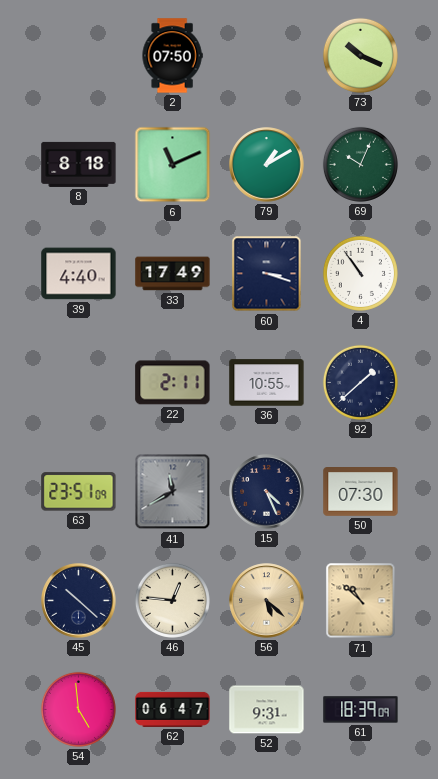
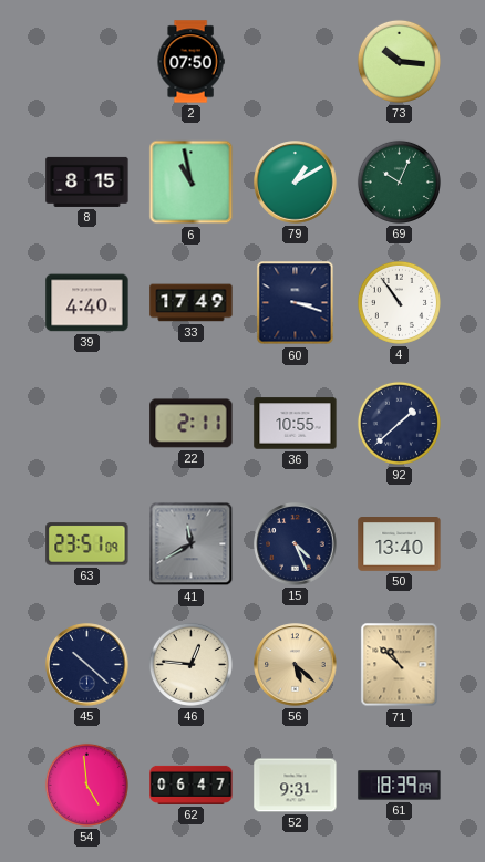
73: 10:19 -> 10:16 (399, 61)
8: 8:18 -> 8:15 (87, 181)
6: 11:11 -> 10:58 (192, 183)
50: 07:30 -> 13:40 (400, 544)
